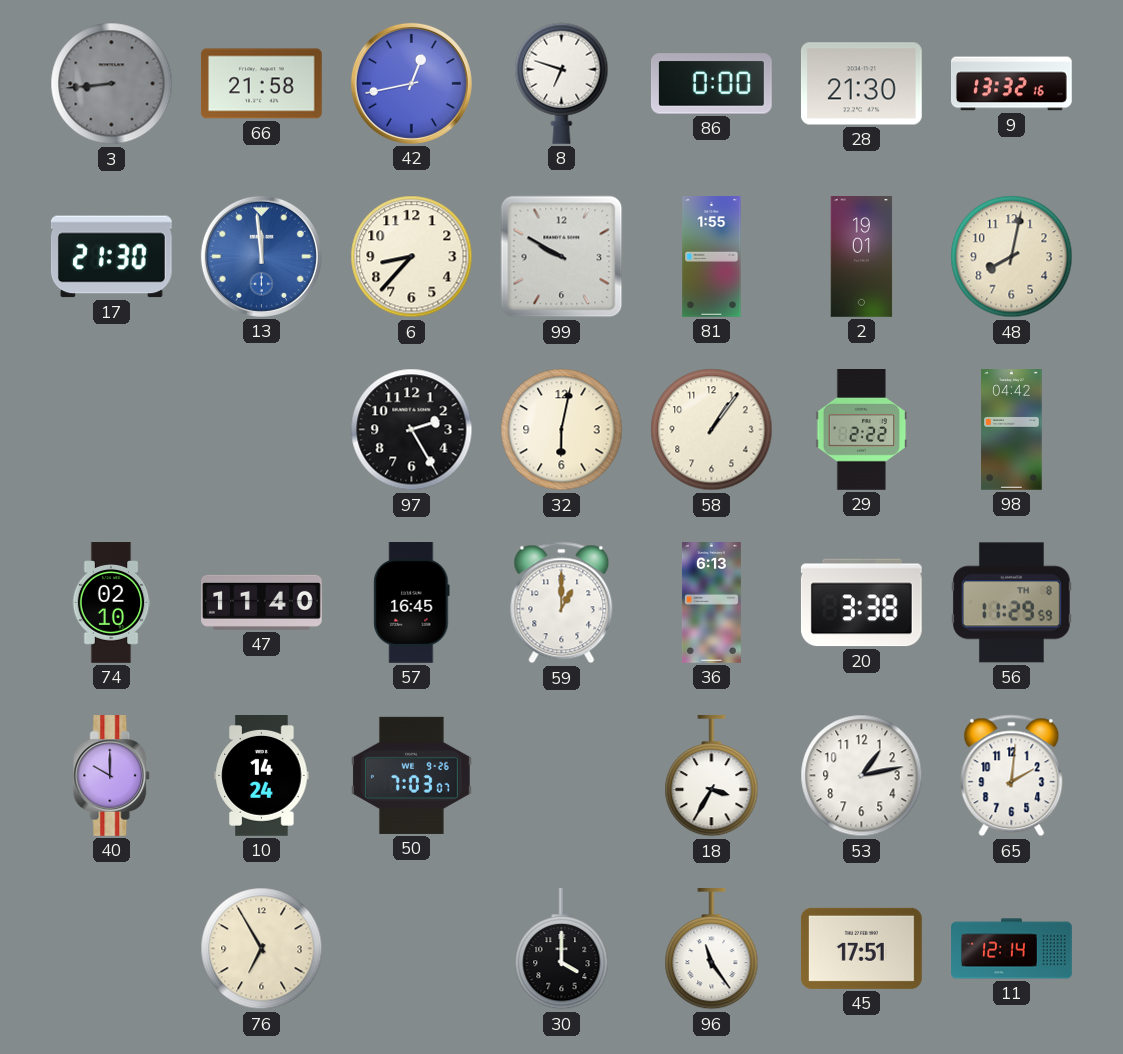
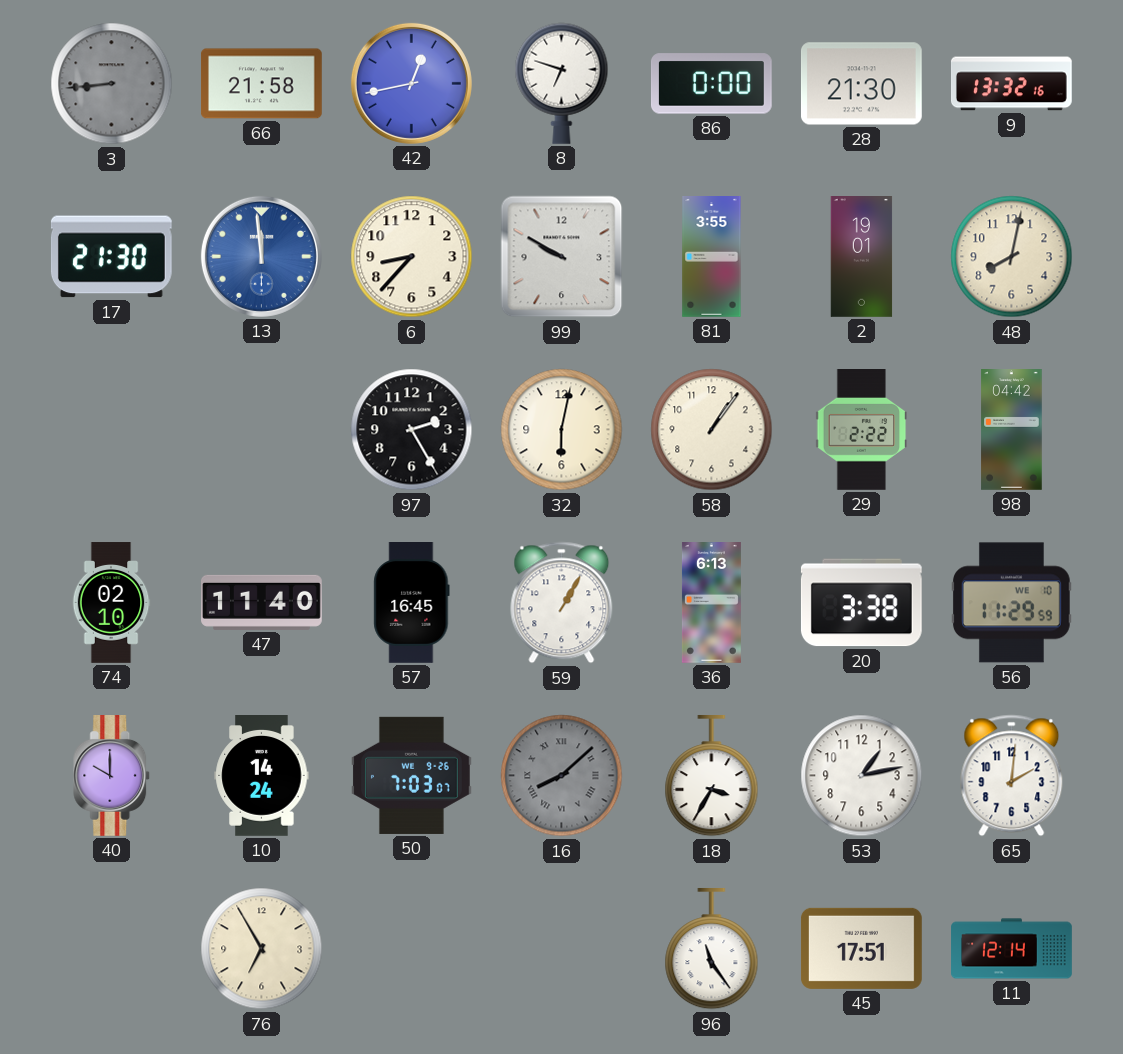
81: 1:55 -> 3:55 (712, 257)
59: 1:00 -> 1:05 (562, 603)
56 date: TH 8 -> WE 10 (1011, 603)
16: none -> 8:08 (562, 776)
30: 4:00 -> none (562, 949)
